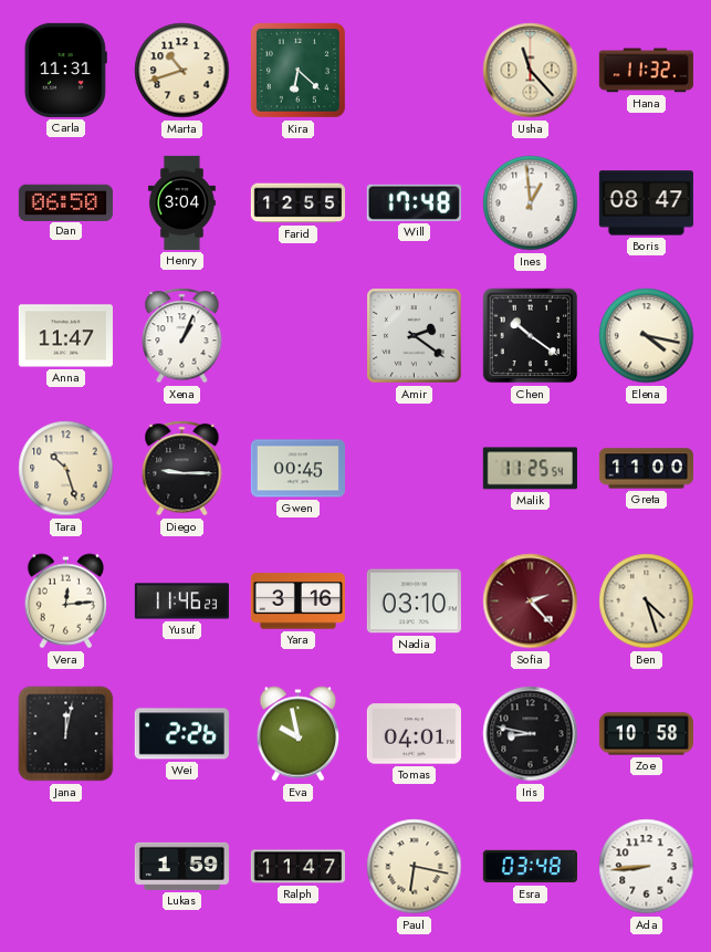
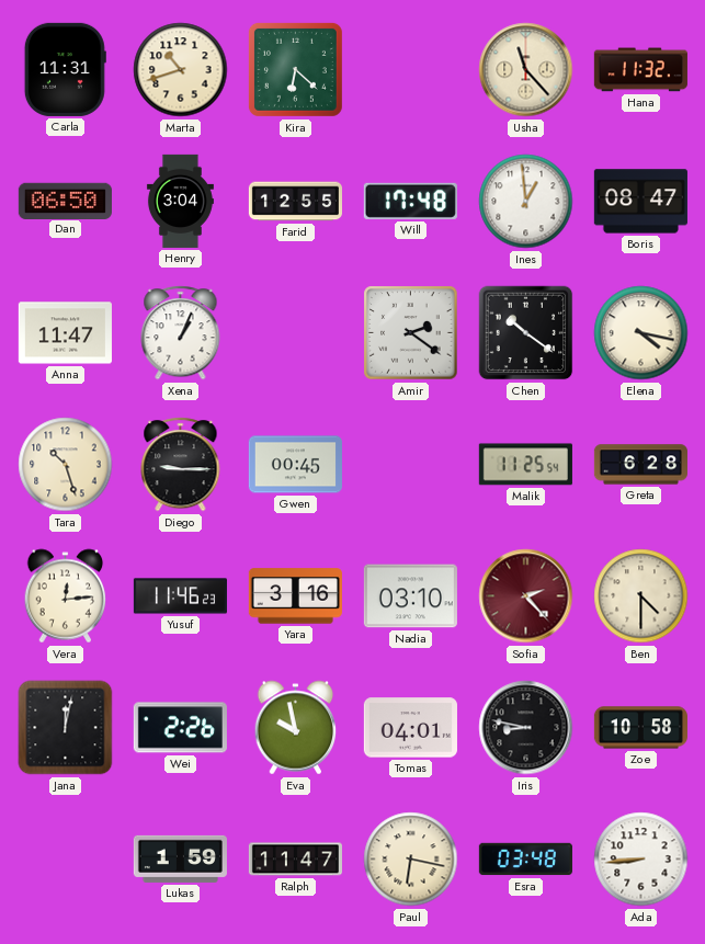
Greta: 11:00 -> 6:28 (640, 465)
Ben: 4:27 -> 4:30 (641, 596)
